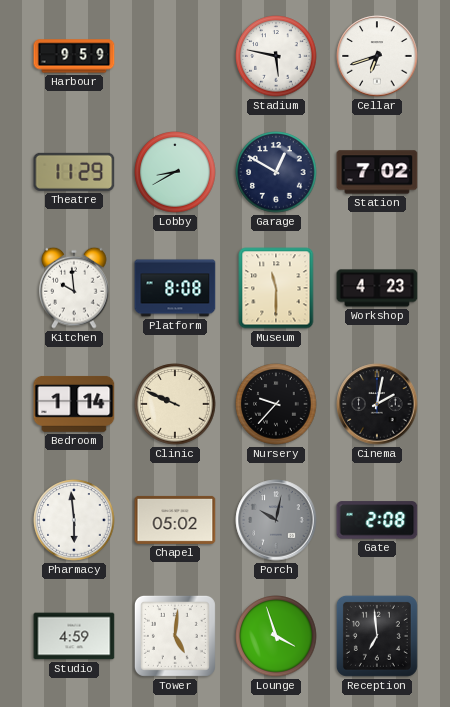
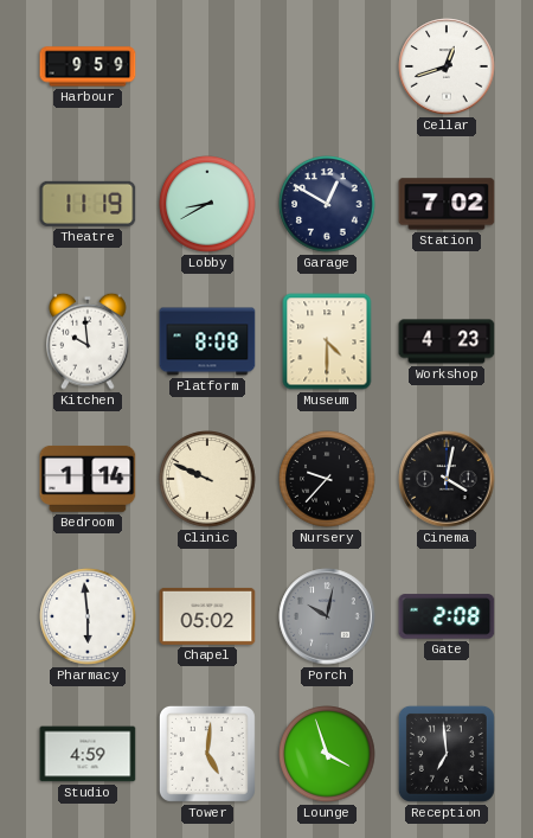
Stadium: 5:47 -> none (276, 56)
Cellar: 6:42 -> 12:42 (447, 66)
Theatre: 11:29 -> 11:19 (88, 204)
Museum: 11:30 -> 4:30 (327, 341)
Cinema: 2:02 -> 4:02 (447, 479)
